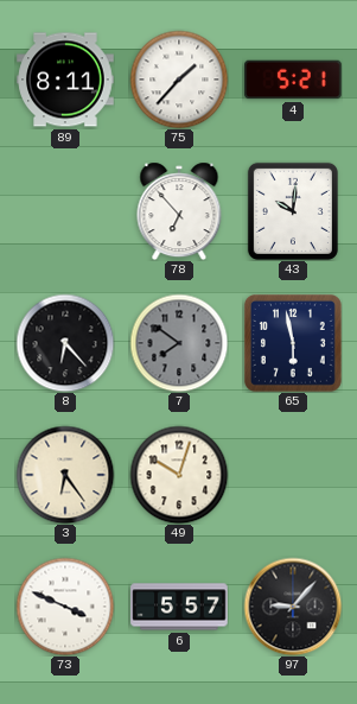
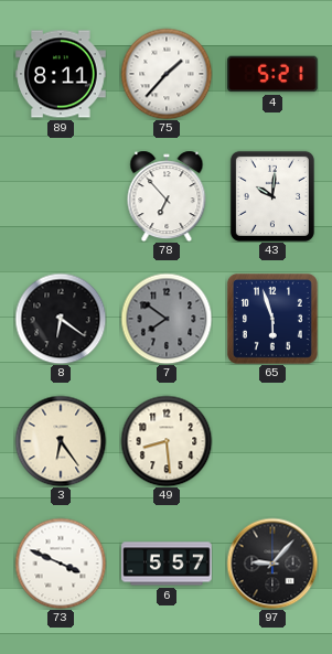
8: 6:23 -> 6:21 (61, 319)
65: 5:58 -> 5:57 (272, 319)
49: 10:03 -> 8:29 (167, 441)
